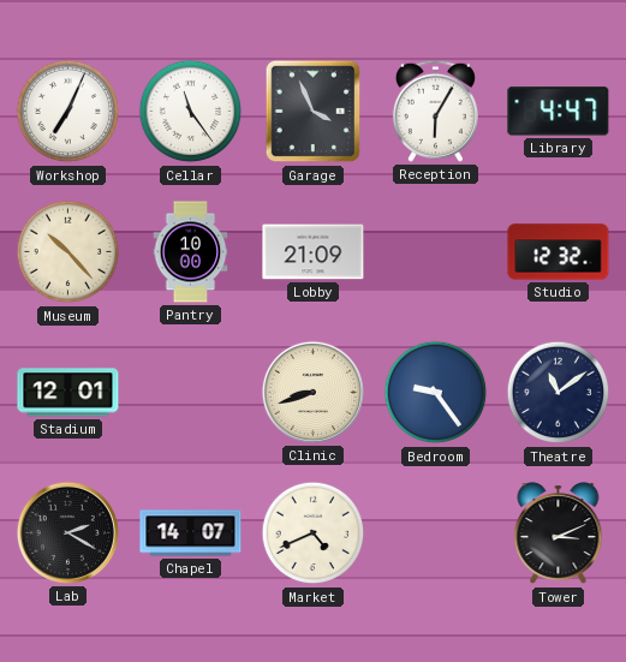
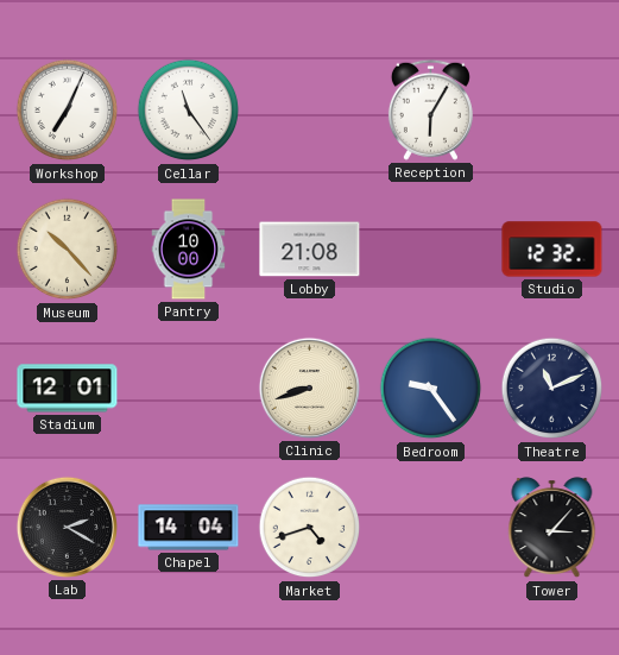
Garage: 3:56 -> none (314, 112)
Library: 4:47 -> none (559, 112)
Lobby: 21:09 -> 21:08 (310, 250)
Theatre: 11:09 -> 11:11 (552, 389)
Chapel: 14:07 -> 14:04 (189, 528)
Market: 4:41 -> 4:42 (310, 528)
Tower: 3:11 -> 3:07 (552, 528)
